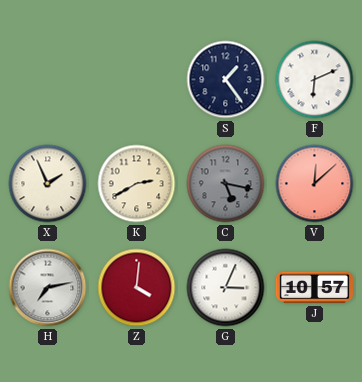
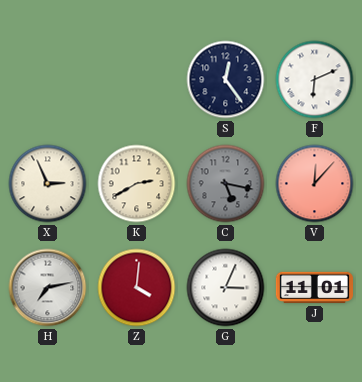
S: 1:24 -> 12:24 (226, 80)
X: 1:56 -> 2:56 (48, 184)
V: 12:08 -> 12:07 (315, 184)
J: 10:57 -> 11:01 (314, 288)
